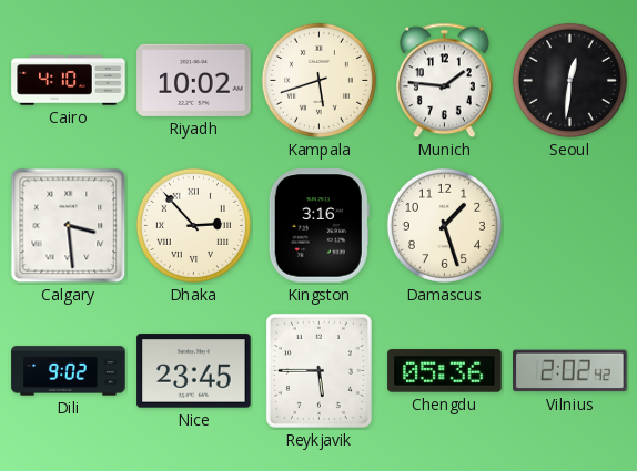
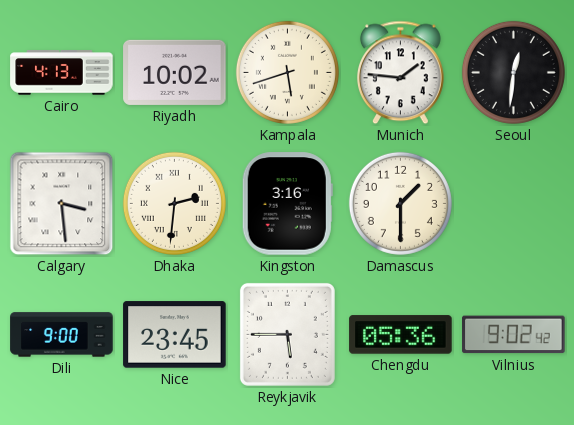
Cairo: 4:10 -> 4:13 (62, 73)
Dhaka: 2:53 -> 2:31 (174, 203)
Damascus: 1:27 -> 1:30 (400, 203)
Dili: 9:02 -> 9:00 (62, 335)
Vilnius: 2:02 -> 9:02 (514, 335)
